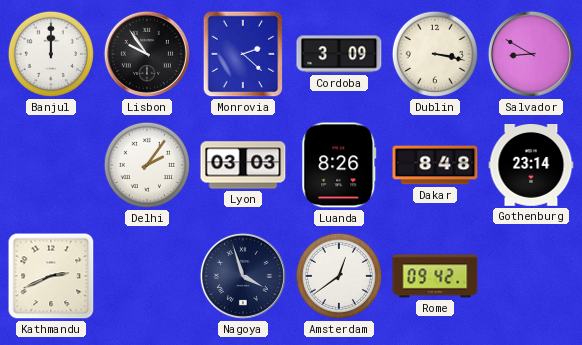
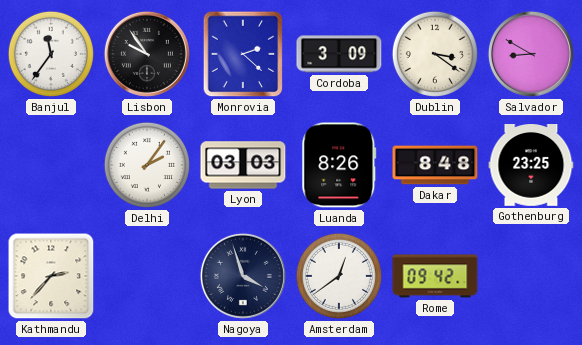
Banjul: 12:00 -> 11:36 (51, 54)
Dublin: 3:17 -> 3:21 (435, 54)
Gothenburg: 23:14 -> 23:25 (531, 166)
Kathmandu: 2:41 -> 2:37 (51, 276)
